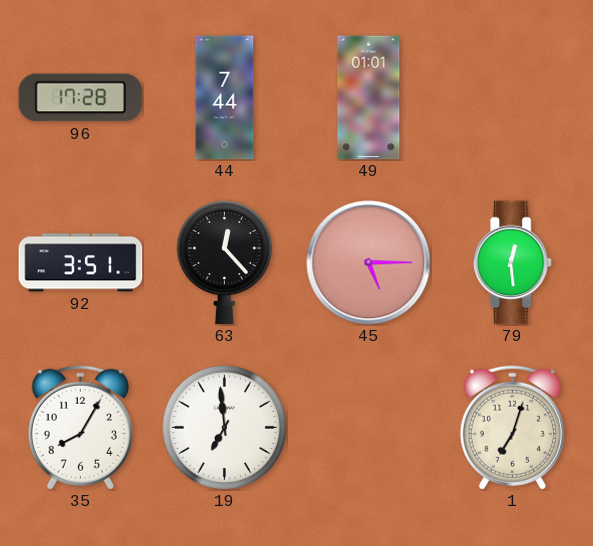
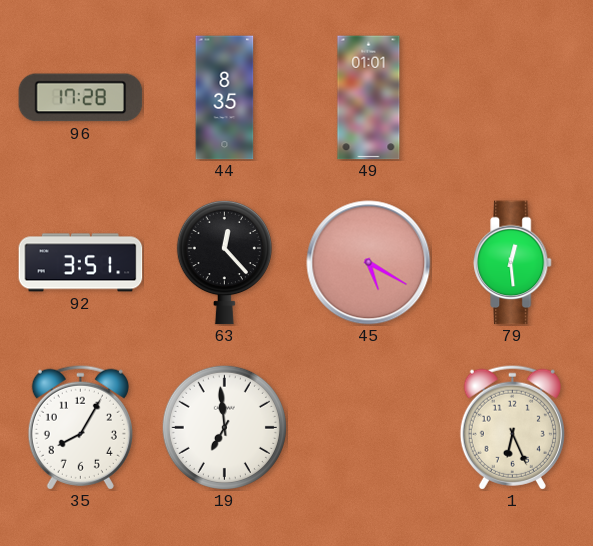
44: 7:44 -> 8:35 (225, 98)
45: 5:15 -> 5:20 (369, 263)
1: 7:03 -> 6:26 (512, 427)
